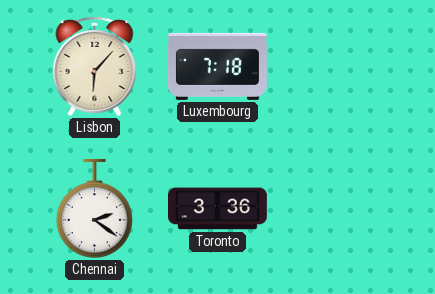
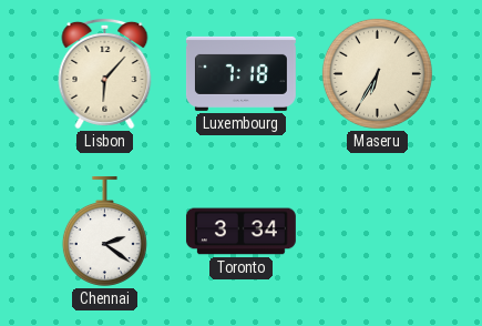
Maseru: none -> 6:35 (377, 73)
Toronto: 3:36 -> 3:34 (240, 232)
